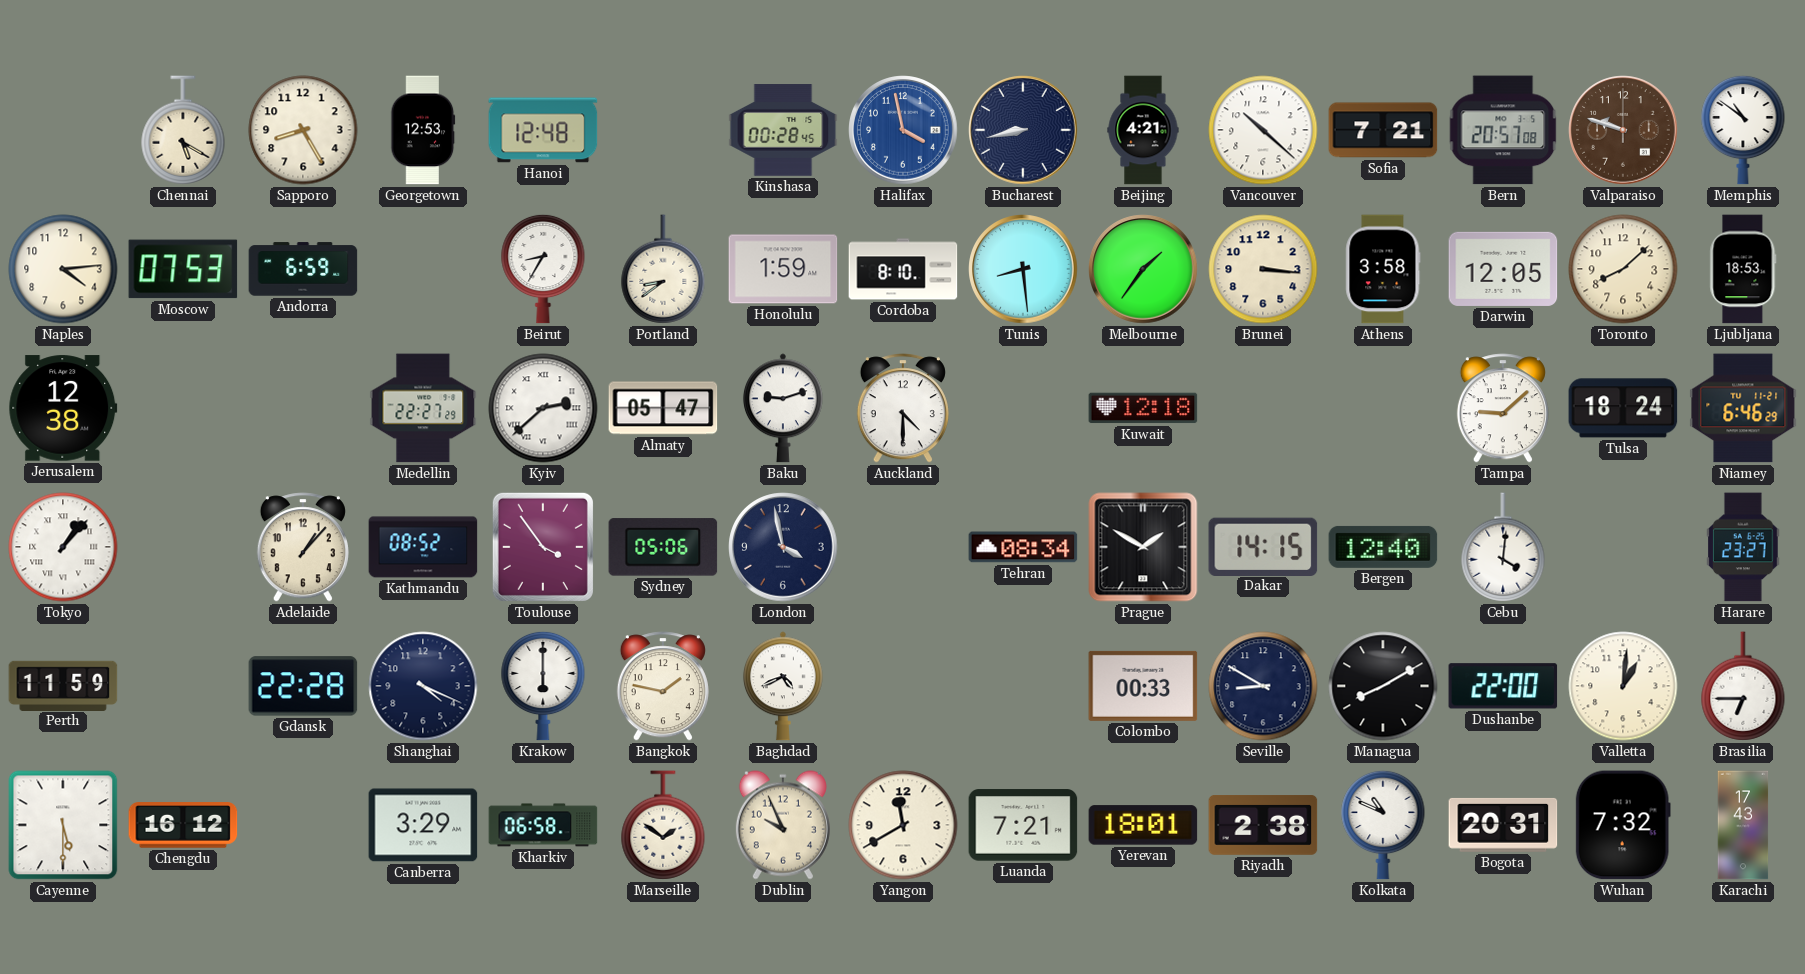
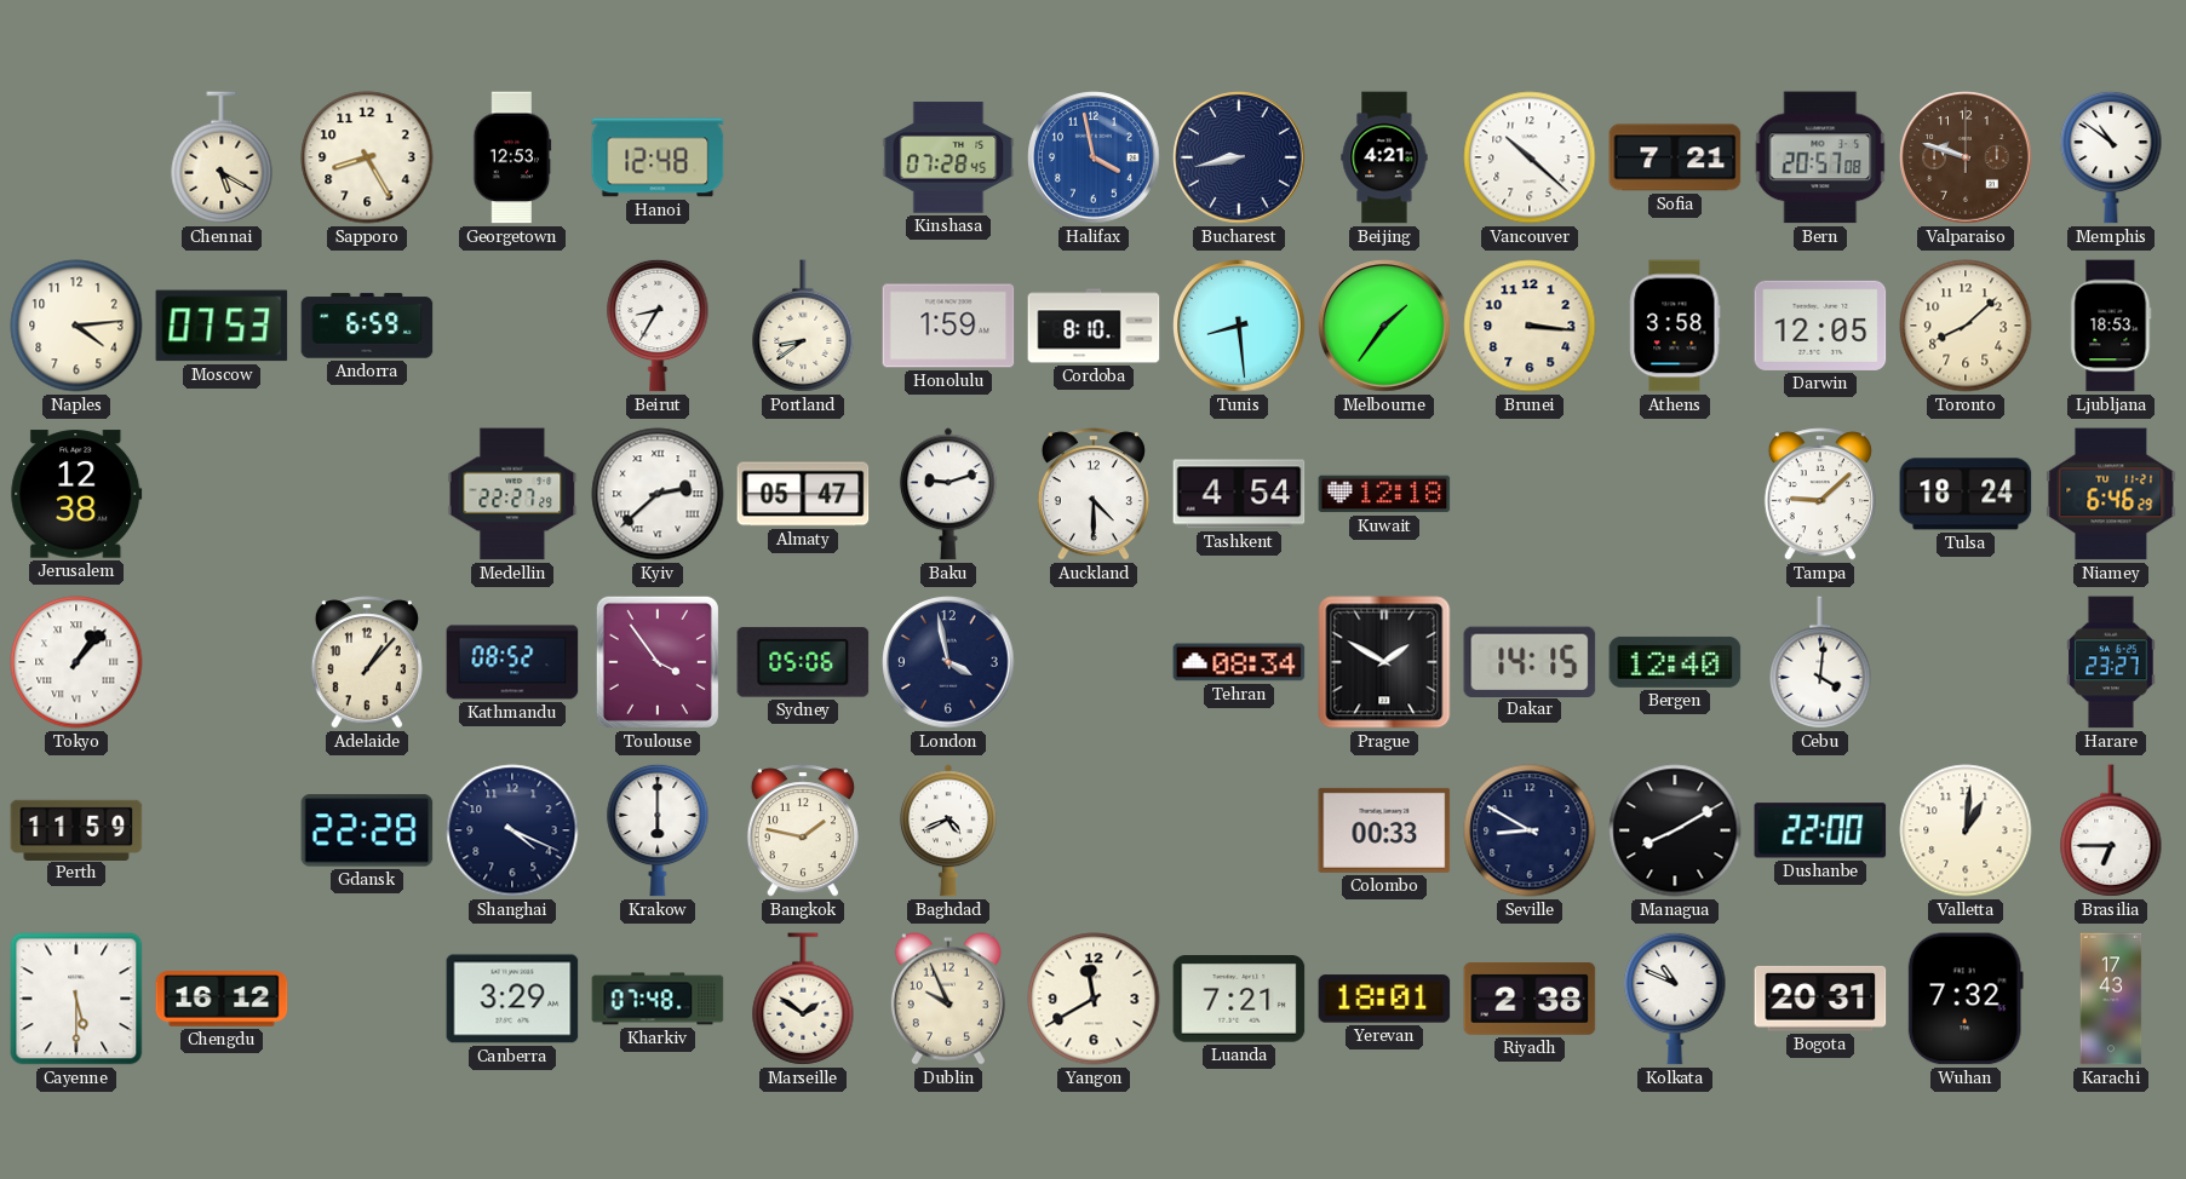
Kinshasa: 00:28 -> 07:28 (948, 157)
Tashkent: none -> 4:54 (1239, 494)
Kharkiv: 06:58 -> 07:48 (658, 999)
